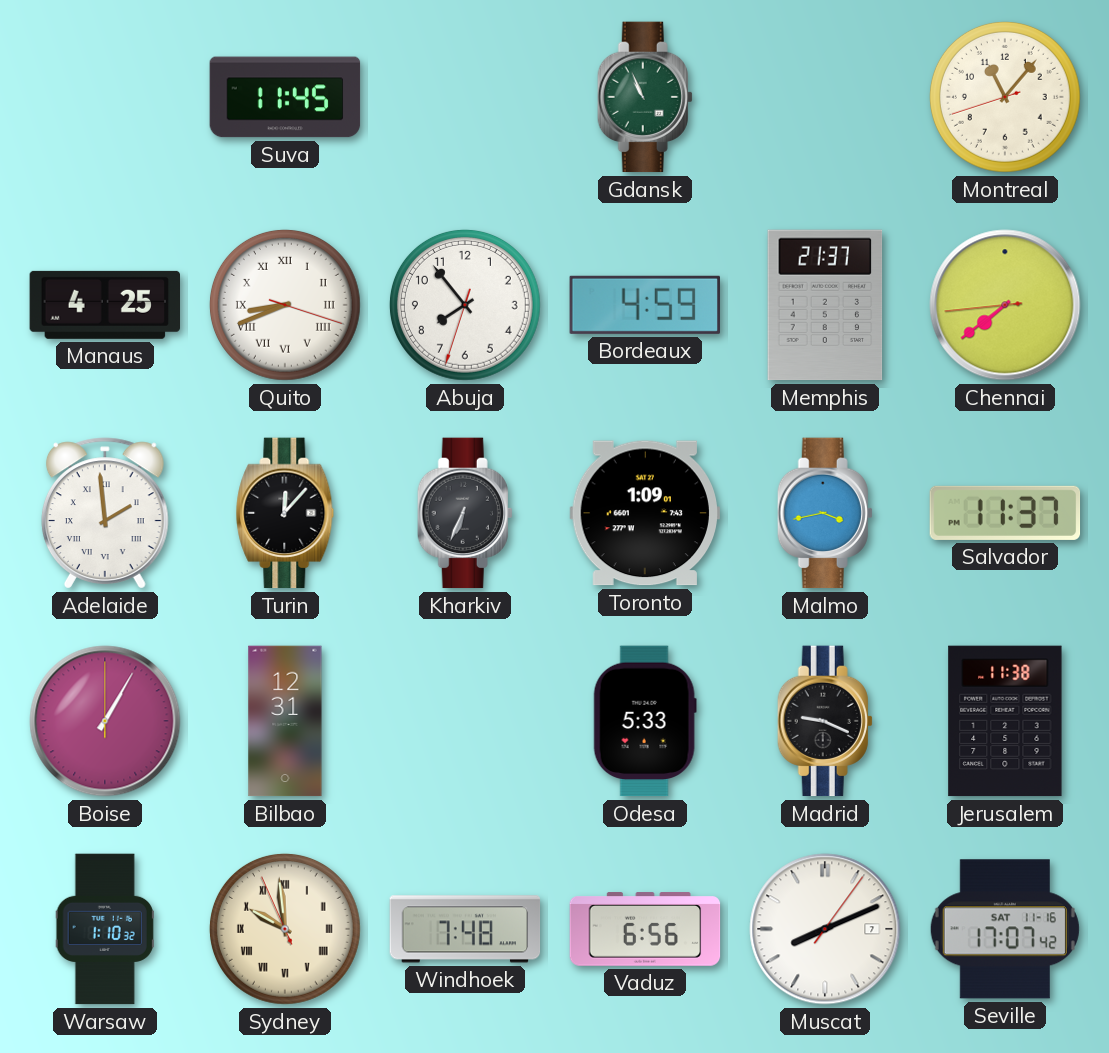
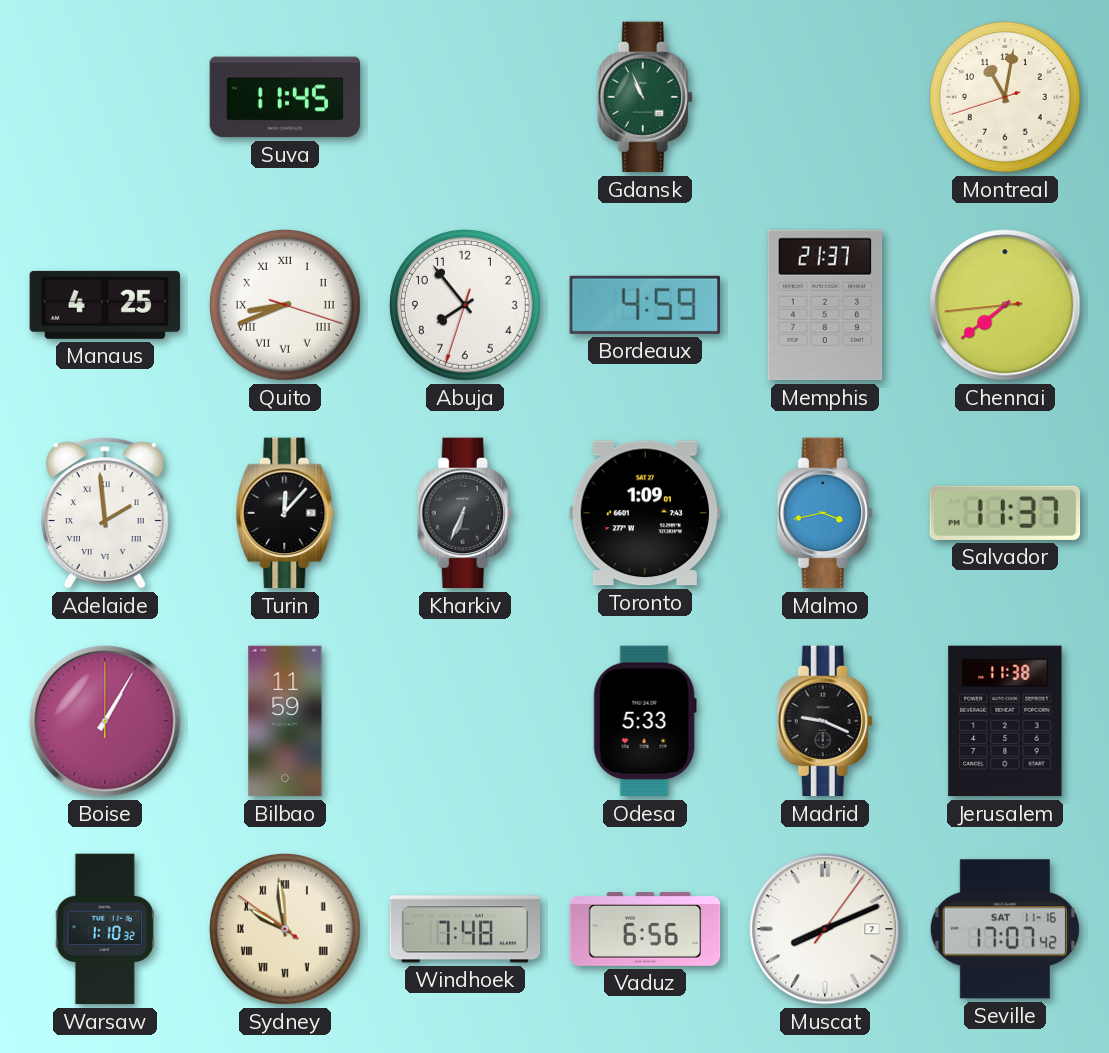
Montreal: 11:06 -> 11:01 (1005, 97)
Bilbao: 12:31 -> 11:59 (285, 721)
Sydney: 9:58:56 -> 9:58:51 (285, 929)
